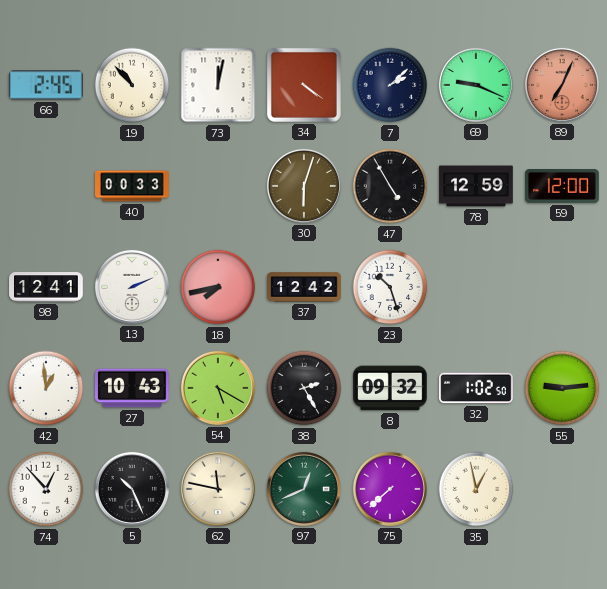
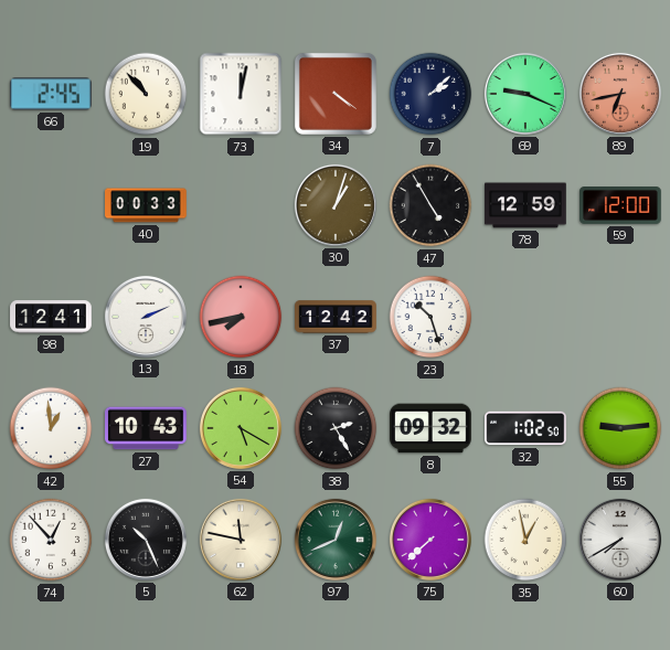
89: 7:04 -> 6:43 (620, 94)
30: 6:03 -> 1:03 (336, 205)
60: none -> 7:40 (620, 540)
